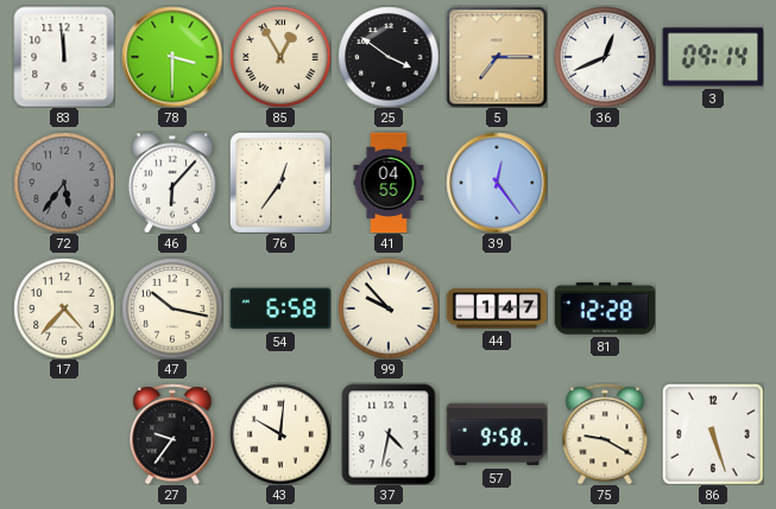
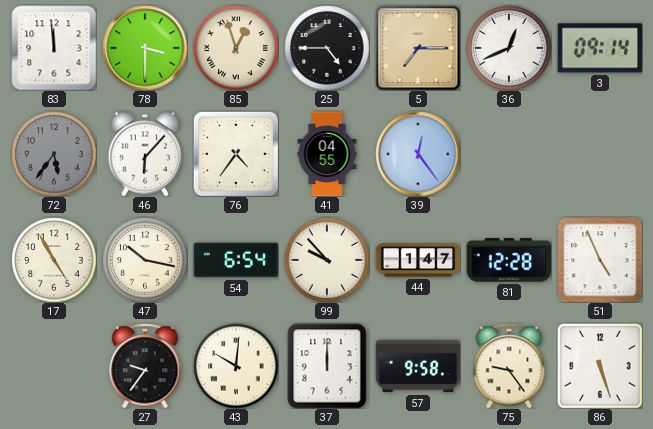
85: 12:55 -> 12:57 (236, 48)
25: 3:51 -> 4:45 (327, 48)
76: 12:36 -> 4:36 (236, 154)
17: 4:37 -> 4:55 (54, 260)
54: 6:58 -> 6:54 (236, 260)
51: none -> 4:56 (600, 260)
37: 4:32 -> 12:00 (327, 366)
75: 9:20 -> 9:24 (509, 366)
